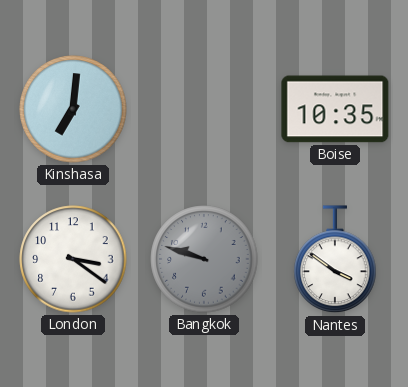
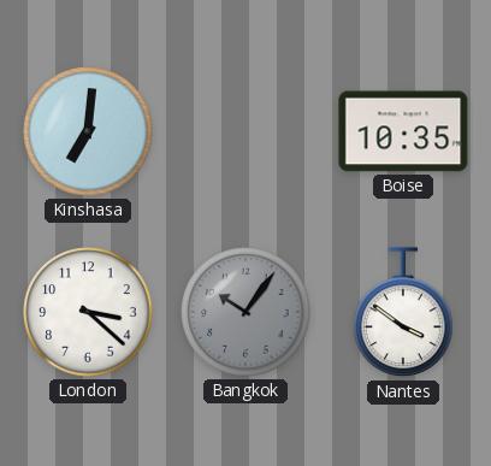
London: 3:21 -> 3:22 (88, 312)
Bangkok: 9:48 -> 10:06 (245, 312)
